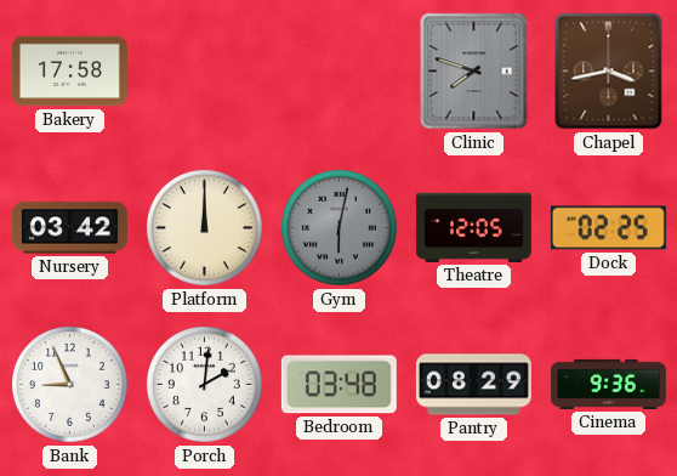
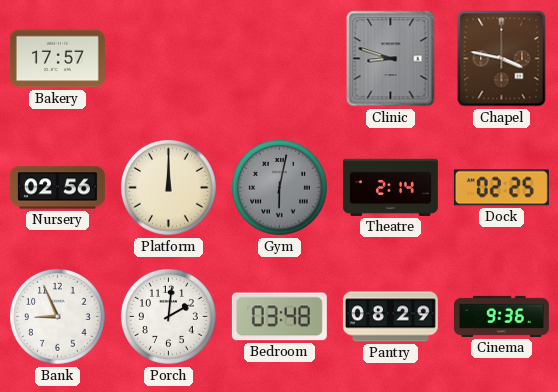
Bakery: 17:58 -> 17:57 (57, 59)
Clinic: 7:48 -> 8:48 (391, 59)
Chapel: 3:43 -> 3:47 (502, 59)
Nursery: 03:42 -> 02:56 (57, 188)
Theatre: 12:05 -> 2:14 (390, 187)
